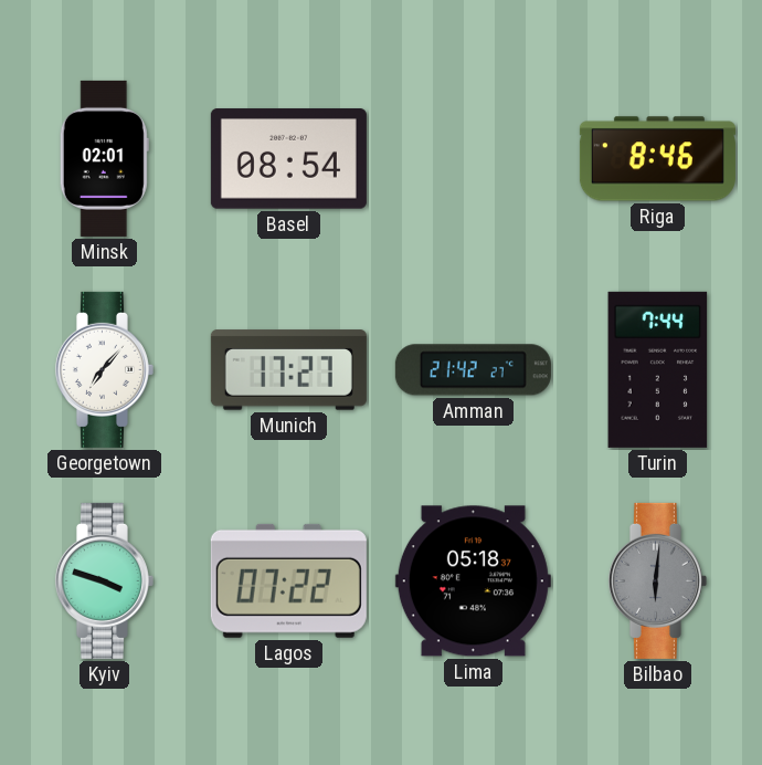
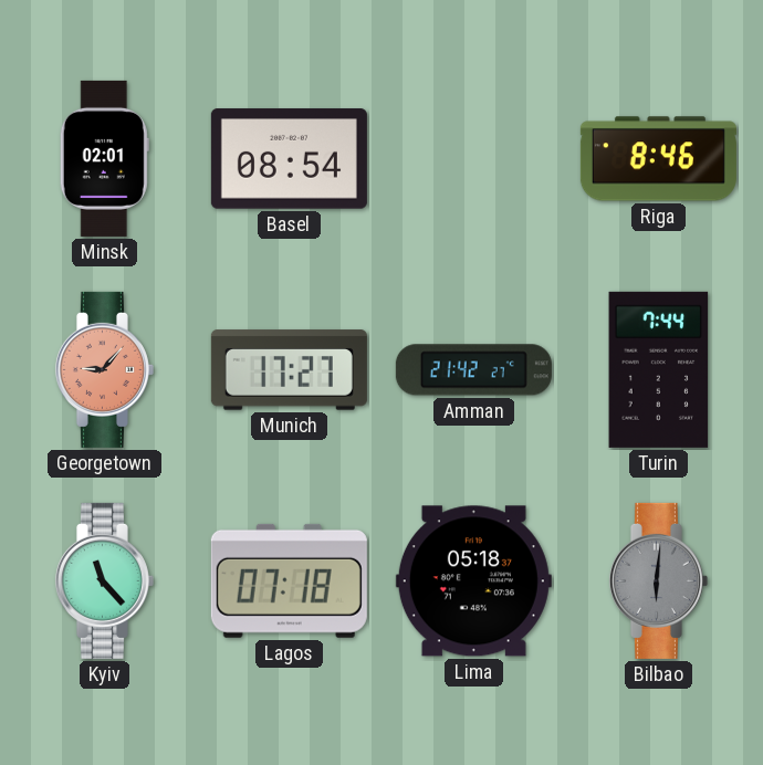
Georgetown: 7:07 -> 9:07 (104, 369)
Georgetown dial: white -> salmon (104, 369)
Kyiv: 3:48 -> 11:23 (104, 580)
Lagos: 07:22 -> 07:18 (289, 580)
